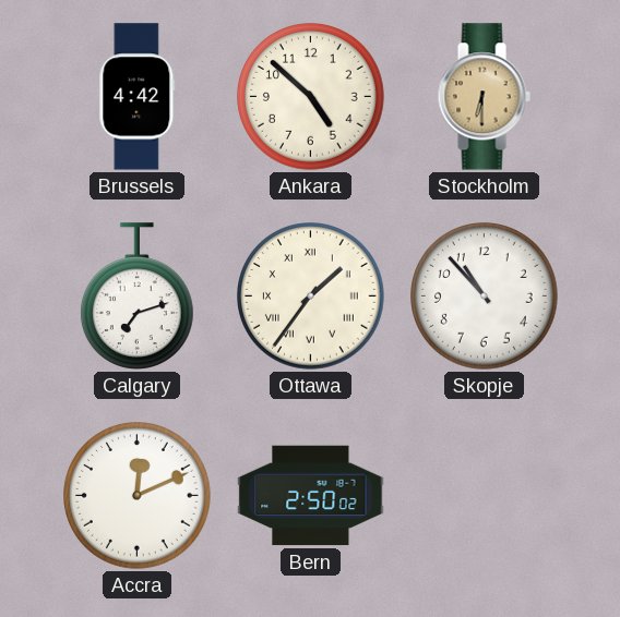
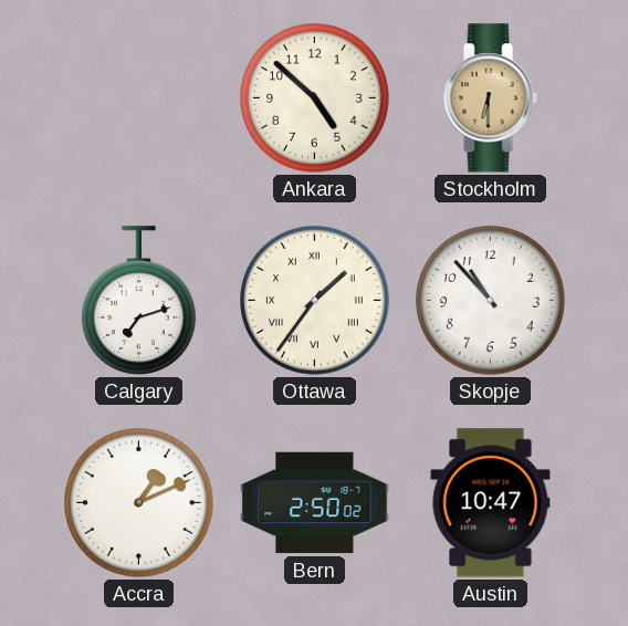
Brussels: 4:42 -> none (138, 97)
Accra: 12:11 -> 1:11 (139, 503)
Austin: none -> 10:47 (491, 503)
